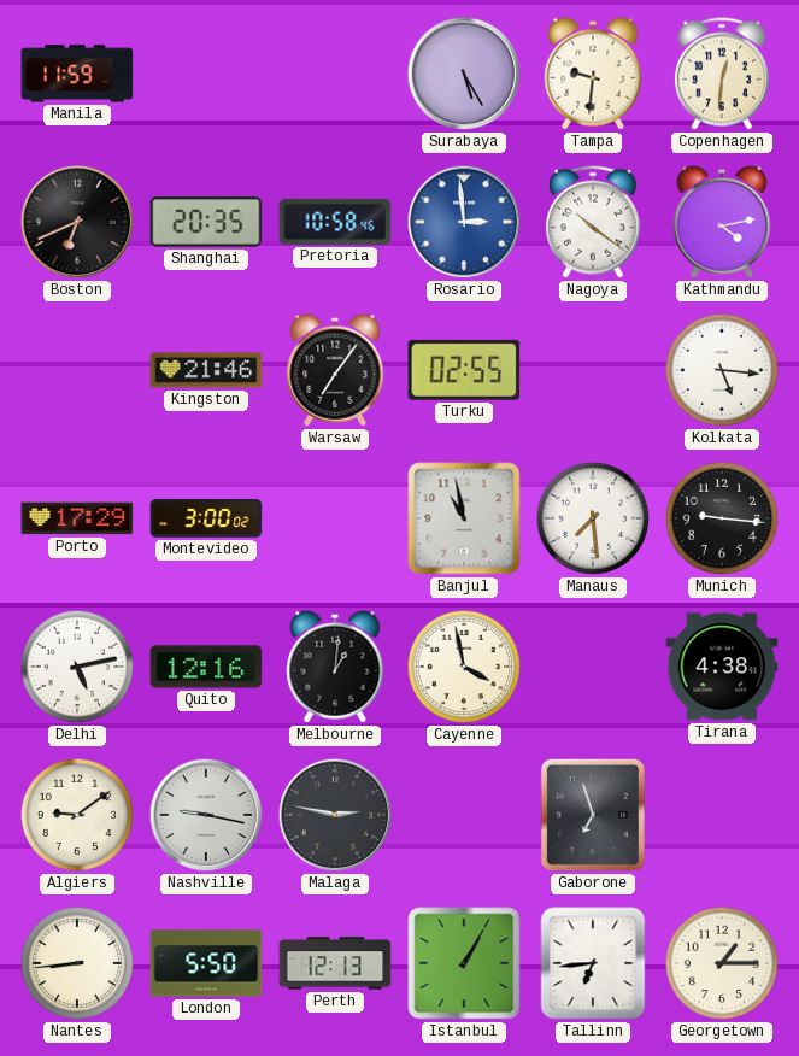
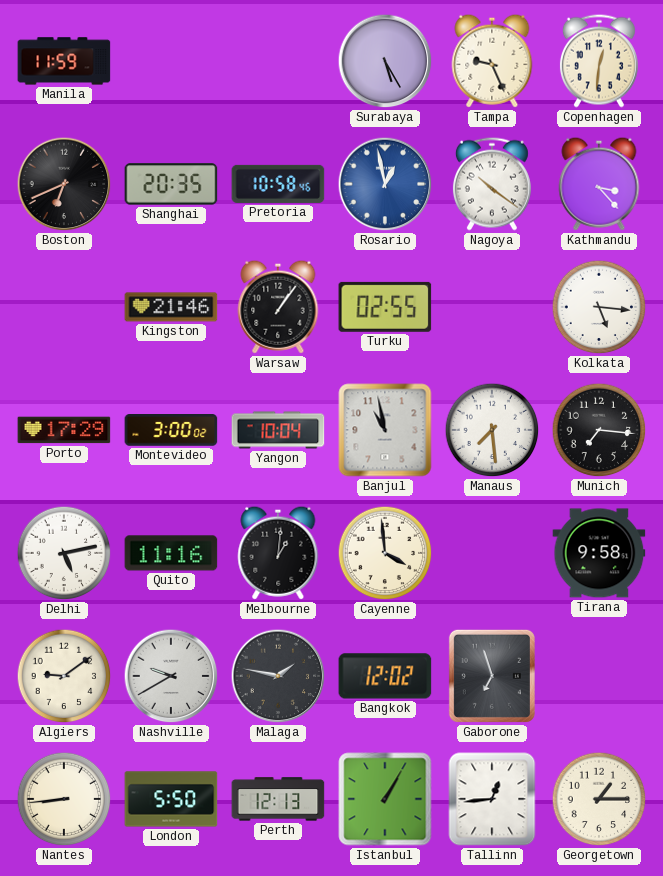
Tampa: 9:31 -> 9:26 (492, 61)
Rosario: 2:59 -> 12:58 (385, 184)
Kathmandu: 4:13 -> 3:23 (599, 184)
Warsaw: 7:06 -> 1:06 (278, 307)
Yangon: none -> 10:04 (278, 430)
Munich: 9:16 -> 7:16 (599, 430)
Quito: 12:16 -> 11:16 (171, 553)
Cayenne: 3:58 -> 3:59 (385, 553)
Tirana: 4:38 -> 9:58 (599, 553)
Nashville: 9:17 -> 9:40 (171, 676)
Malaga: 2:47 -> 1:47 (278, 676)
Bangkok: none -> 12:02 (385, 676)
Tallinn: 6:44 -> 12:44 (492, 799)
